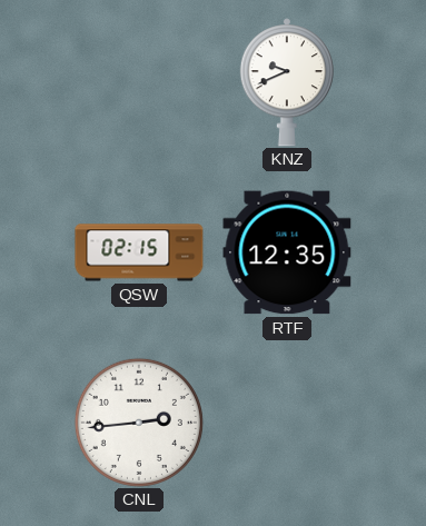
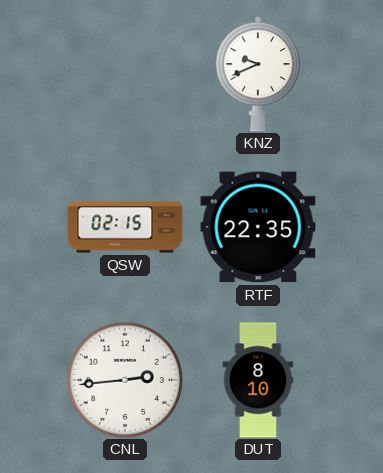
RTF: 12:35 -> 22:35 (258, 227)
DUT: none -> 8:10 (258, 380)
